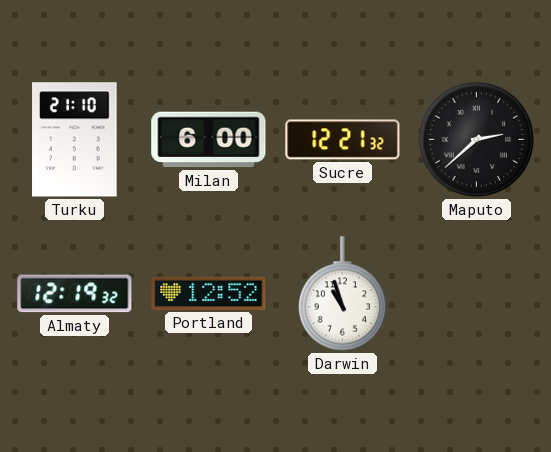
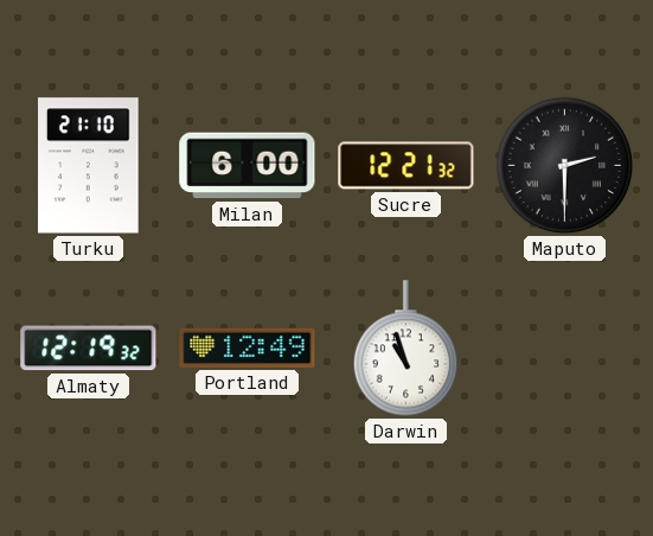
Maputo: 2:38 -> 2:30 (565, 166)
Portland: 12:52 -> 12:49 (248, 347)
